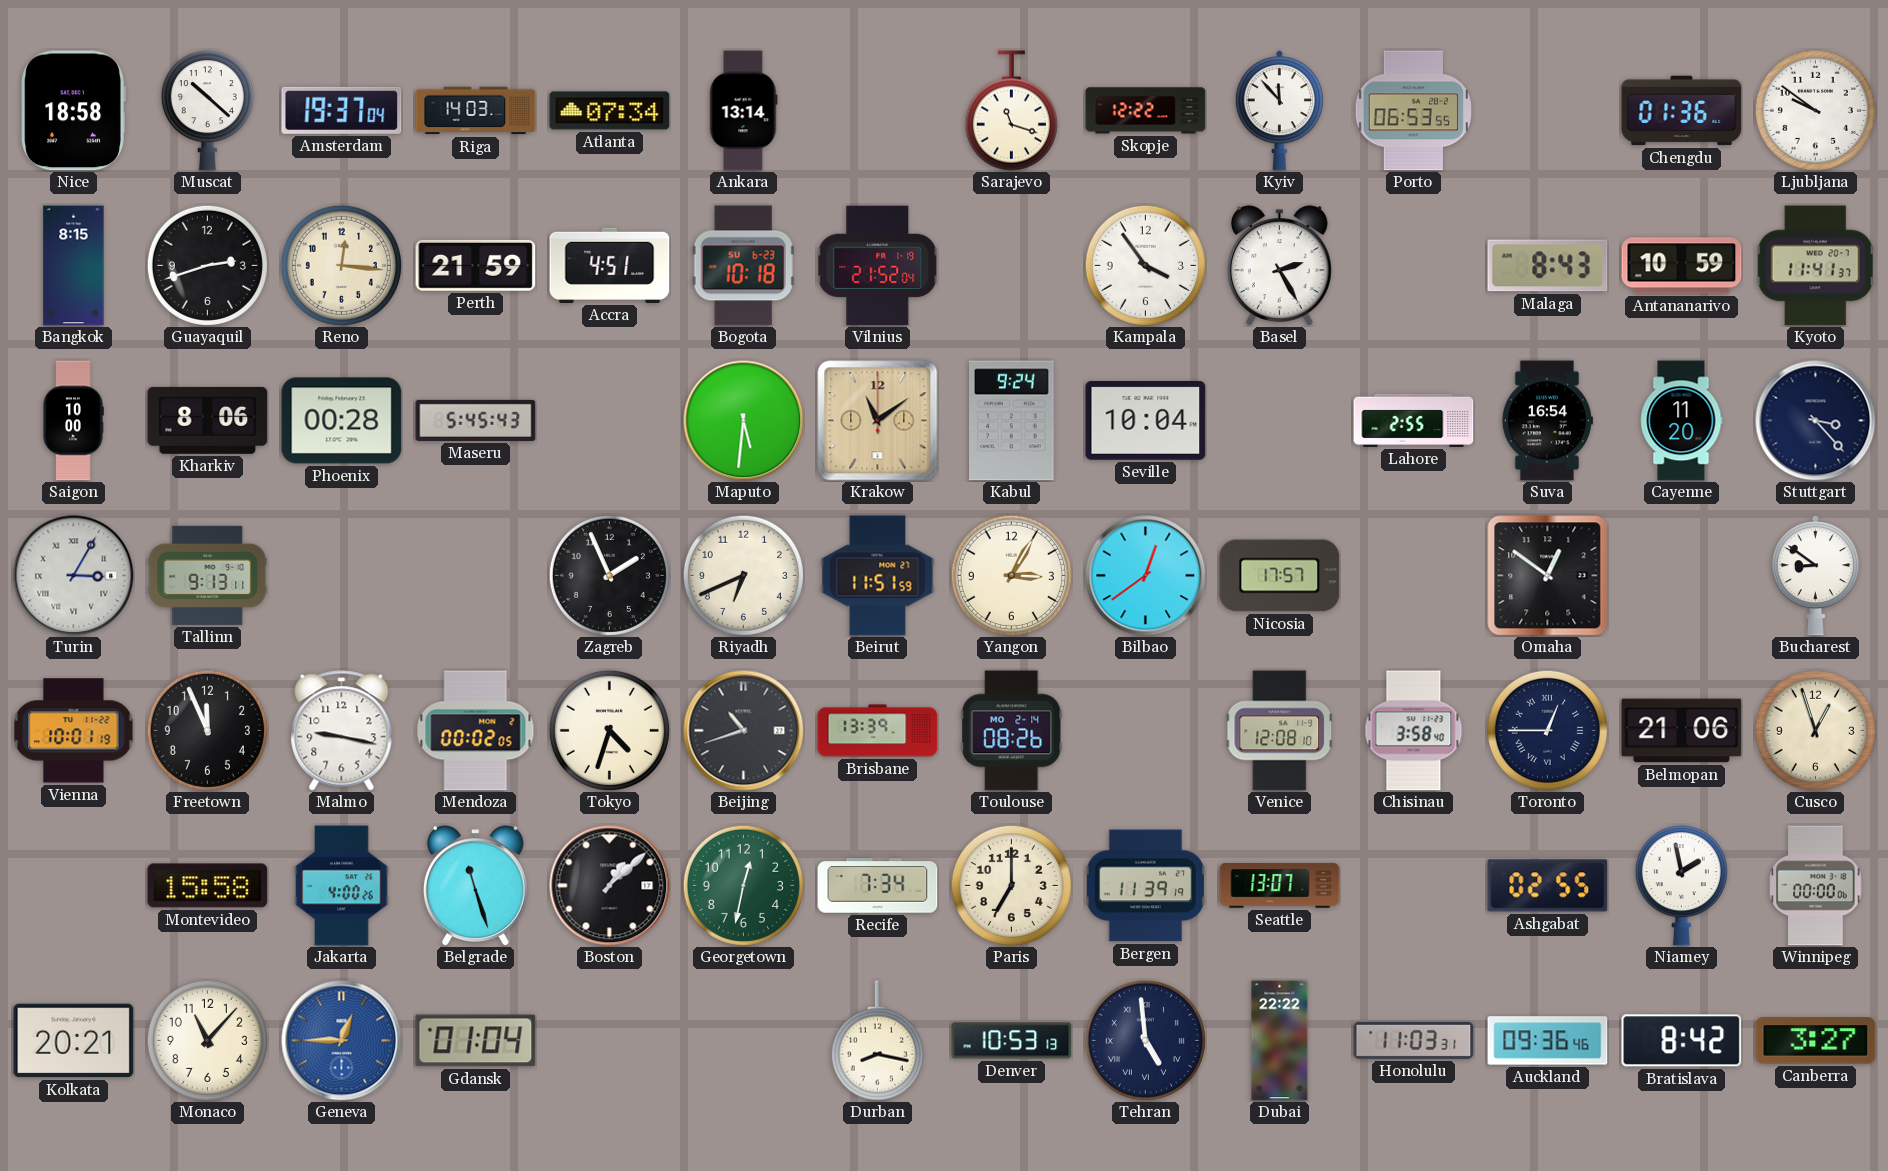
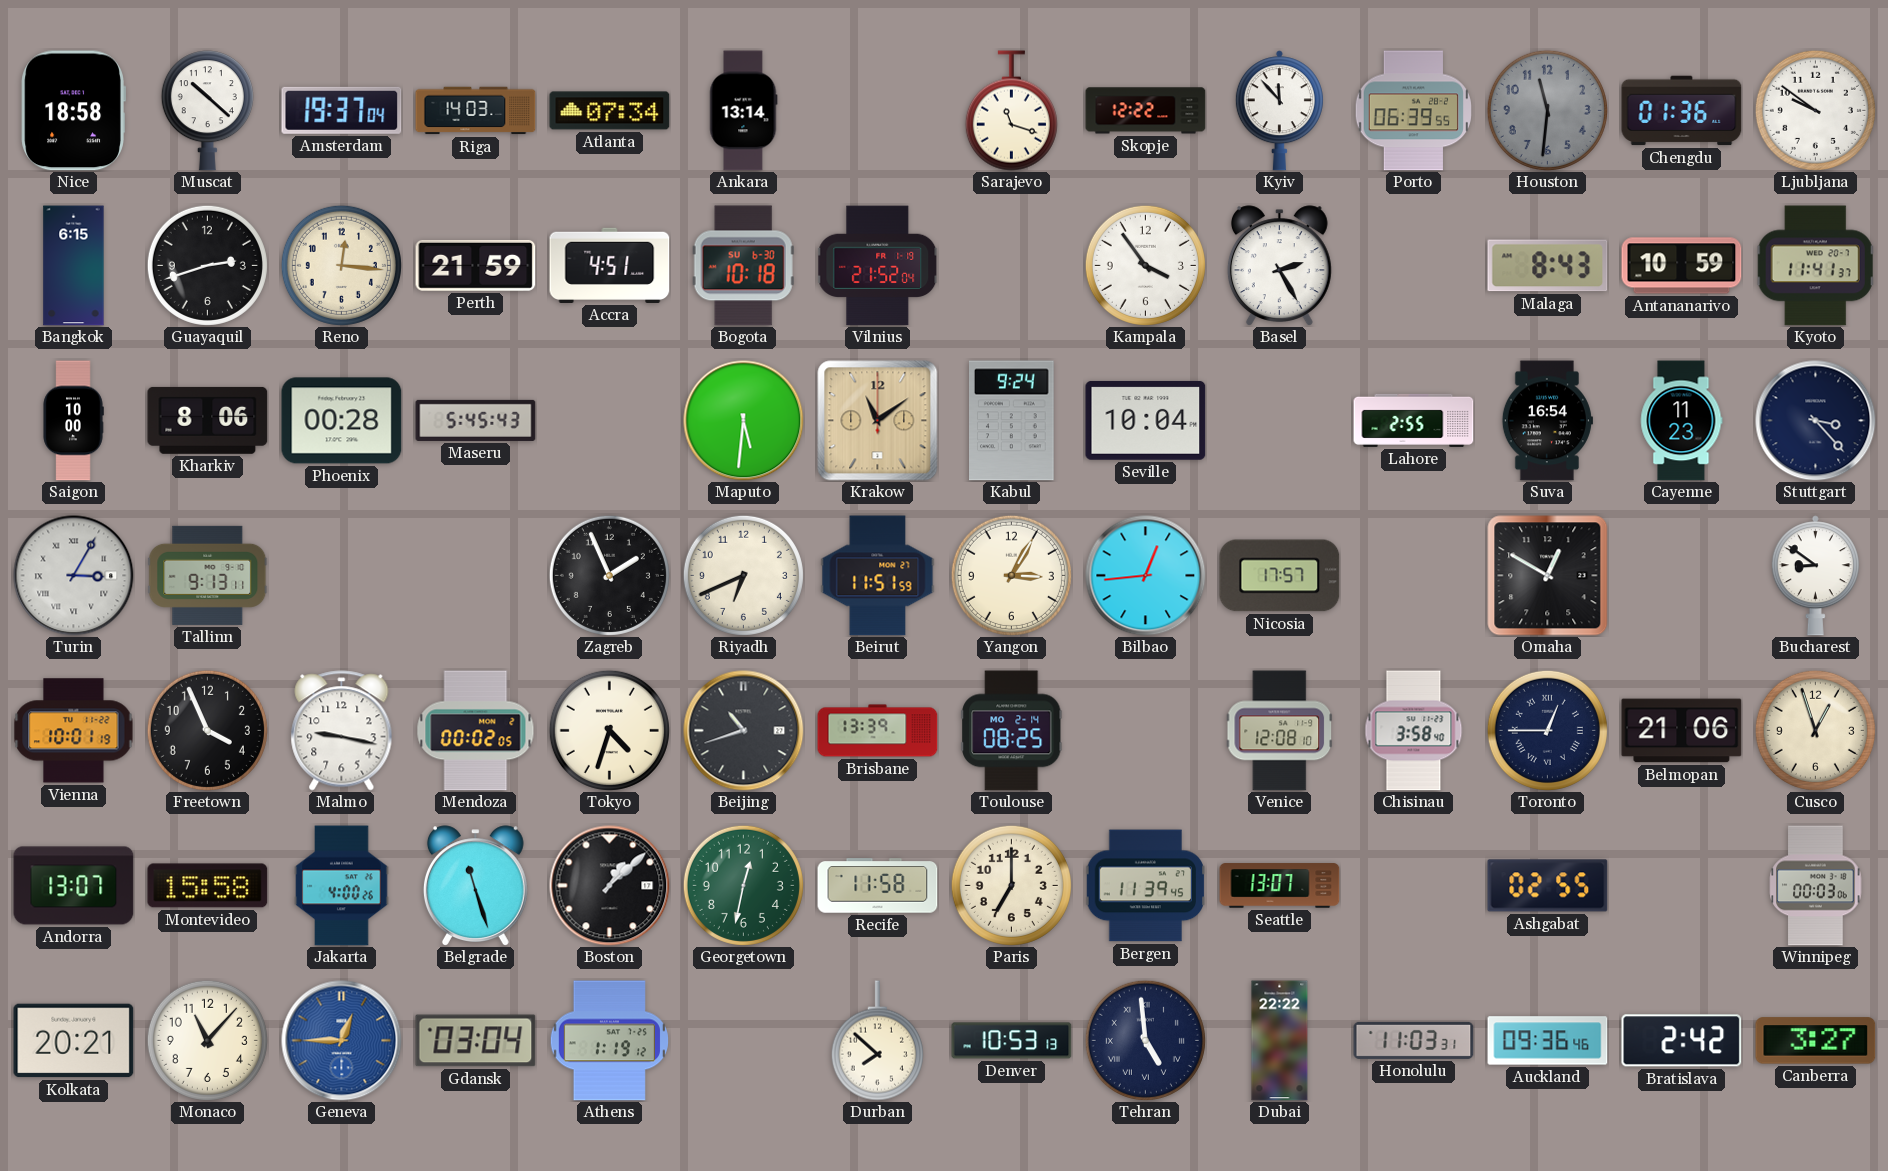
Porto: 06:53 -> 06:39 (1413, 111)
Houston: none -> 11:31 (1547, 110)
Bangkok: 8:15 -> 6:15 (74, 266)
Bogota date: SU 6-23 -> SU 6-30 (743, 266)
Cayenne: 11:20 -> 11:23 (1682, 421)
Bilbao: 12:39 -> 12:44 (1146, 576)
Omaha: 12:51 -> 12:50 (1548, 576)
Freetown: 11:56 -> 3:56 (207, 730)
Toulouse: 08:26 -> 08:25 (1012, 731)
Andorra: none -> 13:07 (74, 886)
Recife: 7:34 -> 11:58 (878, 886)
Bergen: 11:39:19 -> 11:39:45 (1145, 886)
Niamey: 1:58 -> none (1681, 886)
Winnipeg: 00:00 -> 00:03 (1816, 886)
Gdansk: 01:04 -> 03:04 (476, 1041)
Athens: none -> 1:19 (609, 1041)
Durban: 8:17 -> 7:52 (877, 1041)
Bratislava: 8:42 -> 2:42 (1682, 1041)
